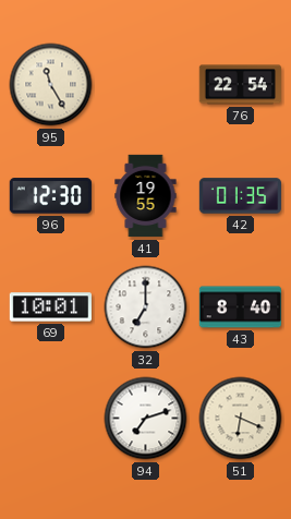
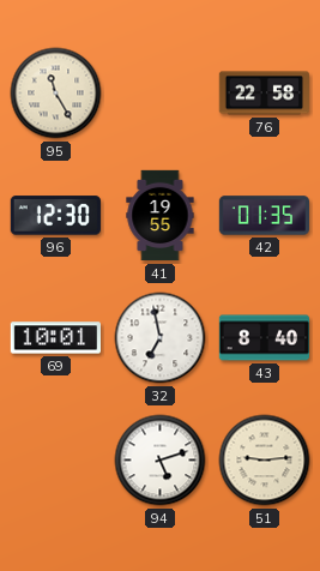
76: 22:54 -> 22:58 (264, 94)
32: 7:00 -> 6:58 (161, 338)
94: 7:12 -> 5:12 (161, 461)
51: 6:19 -> 9:14 (265, 461)
